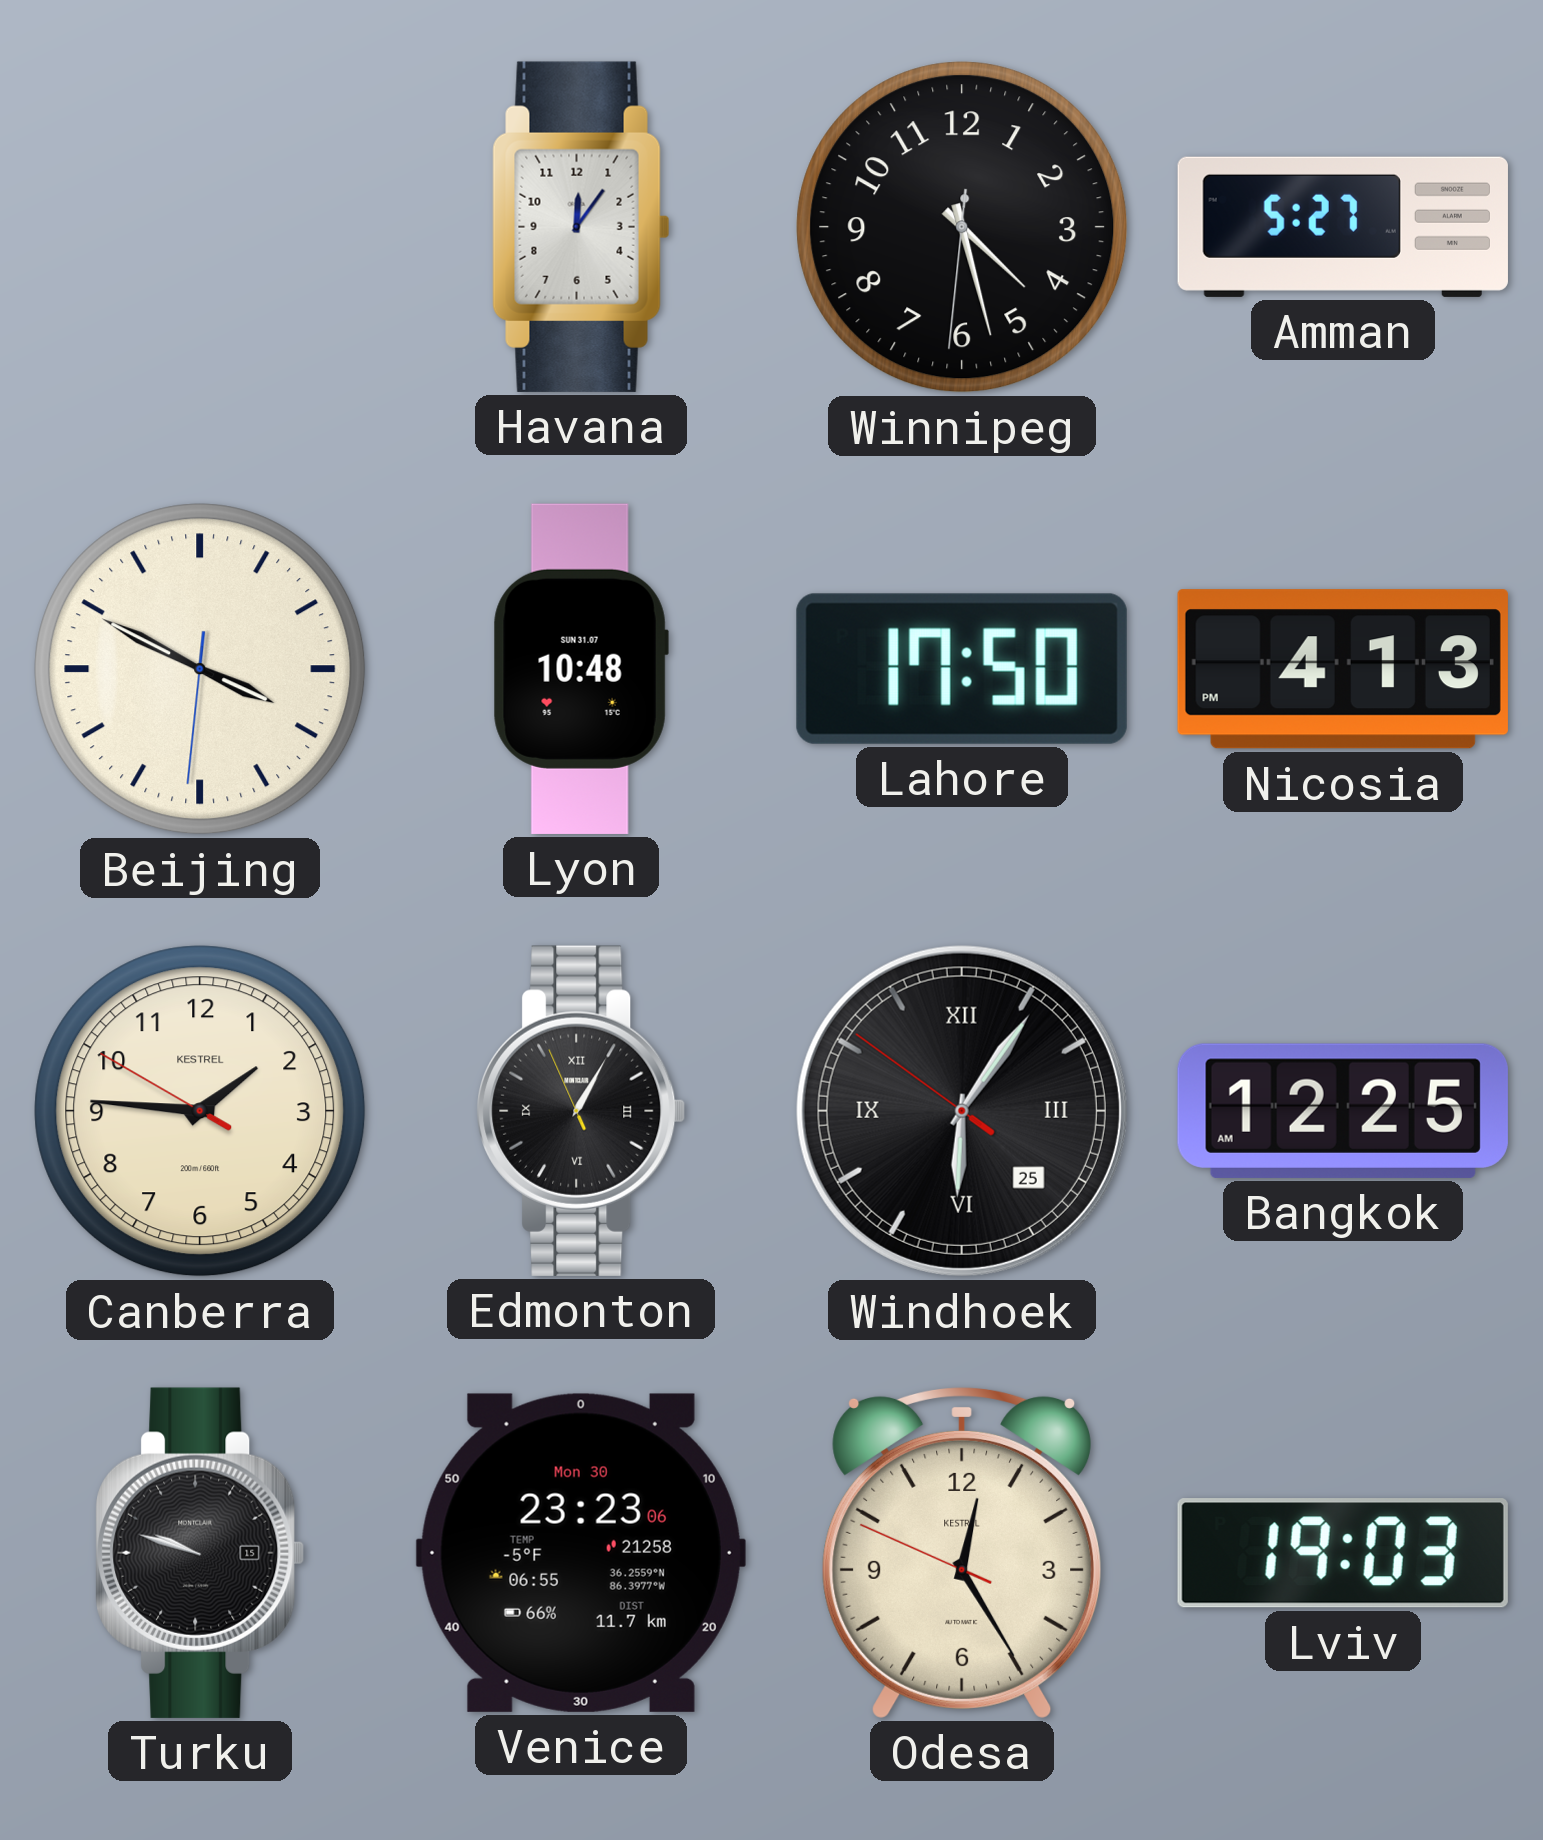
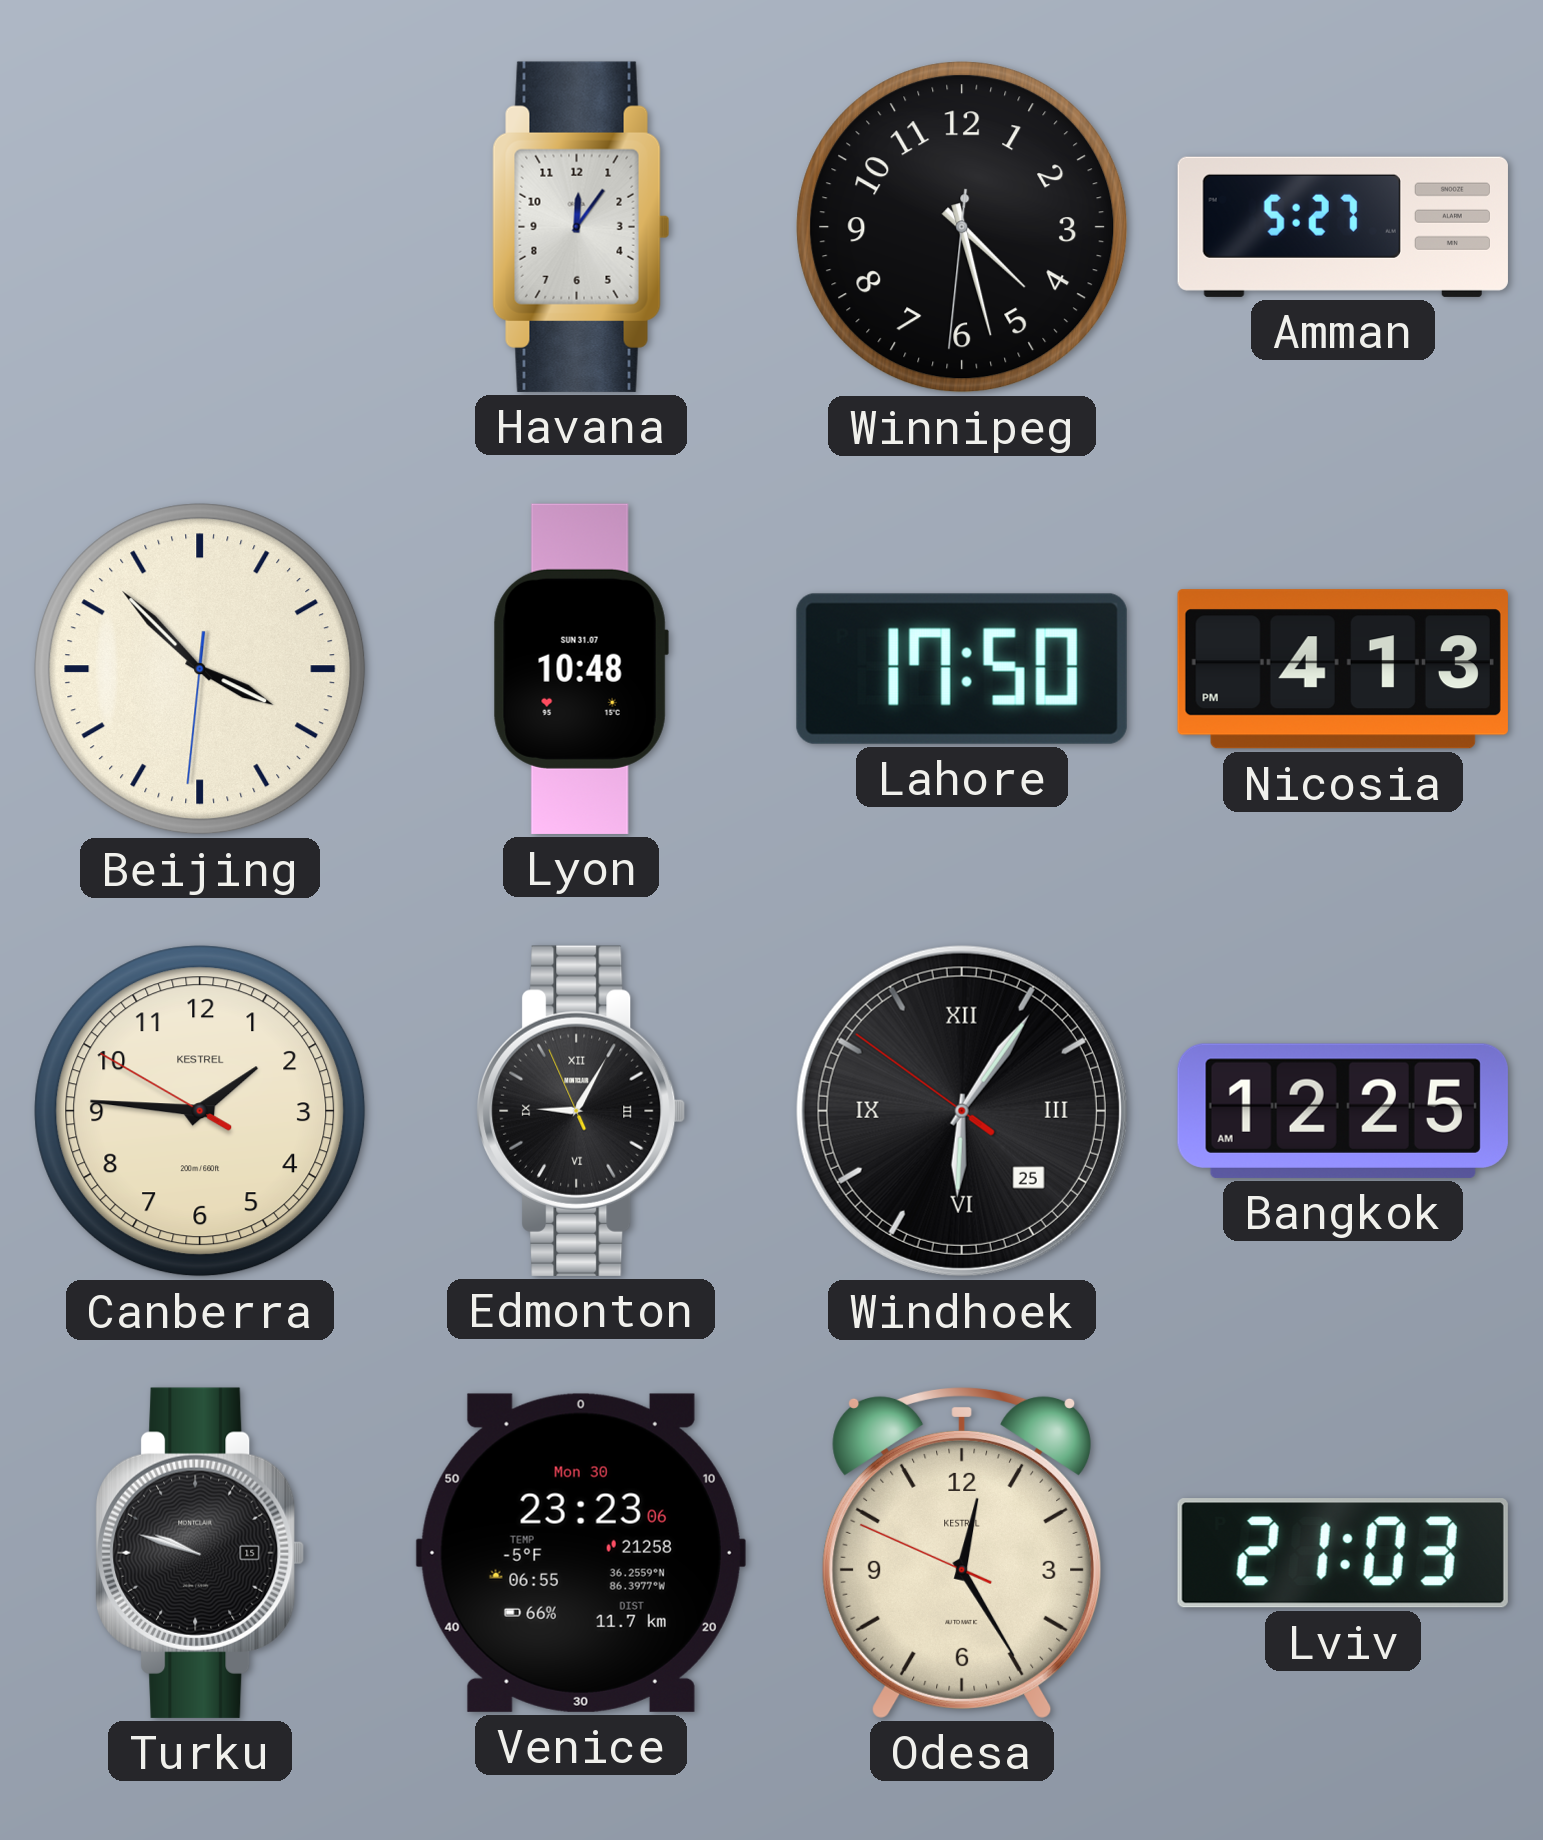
Beijing: 3:49 -> 3:52 (200, 669)
Edmonton: 1:04 -> 9:04 (581, 1111)
Lviv: 19:03 -> 21:03 (1343, 1553)
